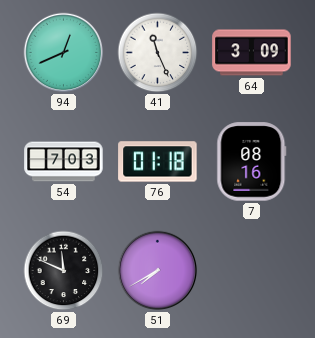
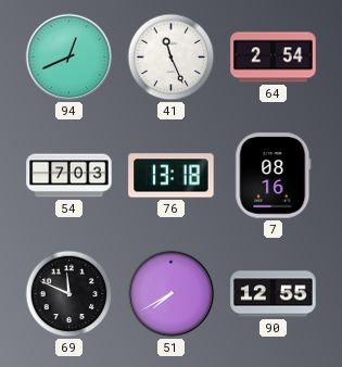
64: 3:09 -> 2:54 (274, 58)
76: 01:18 -> 13:18 (172, 176)
90: none -> 12:55 (274, 294)
